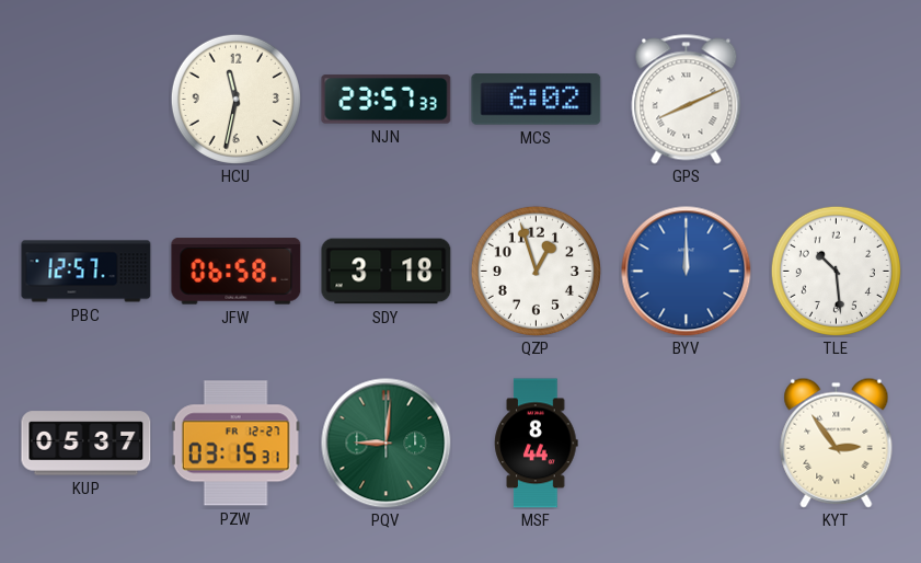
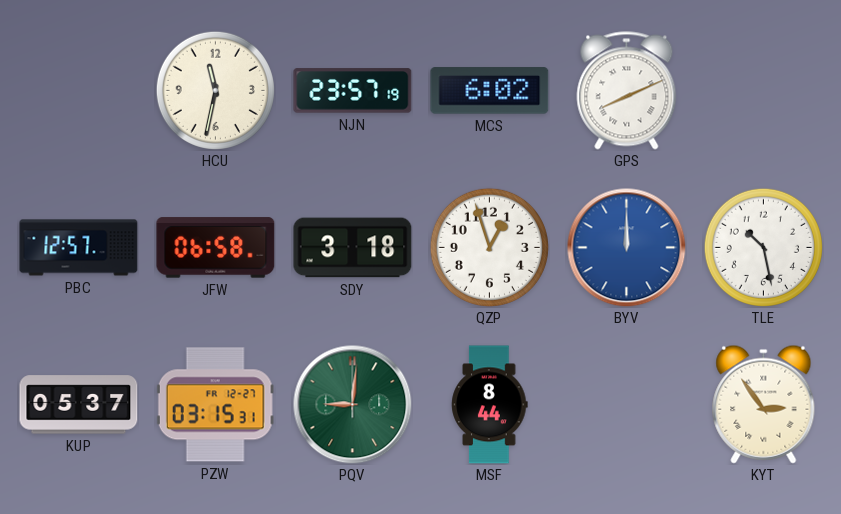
NJN: 23:57:33 -> 23:57:19 (353, 91)
TLE: 10:29 -> 10:28 (763, 247)
